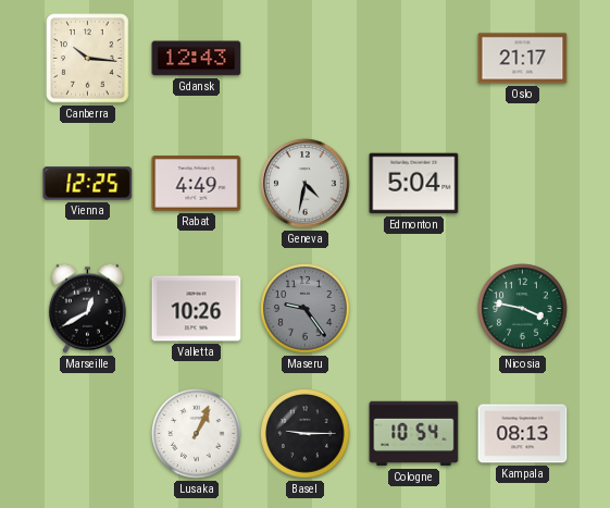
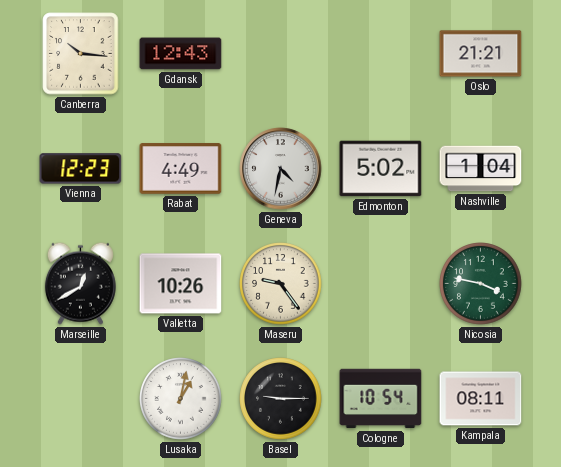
Oslo: 21:17 -> 21:21 (481, 54)
Vienna: 12:25 -> 12:23 (81, 169)
Edmonton: 5:04 -> 5:02 (381, 169)
Nashville: none -> 1:04 (481, 169)
Maseru dial: grey -> cream (281, 284)
Lusaka: 1:04 -> 1:02 (181, 399)
Kampala: 08:13 -> 08:11 (481, 399)
